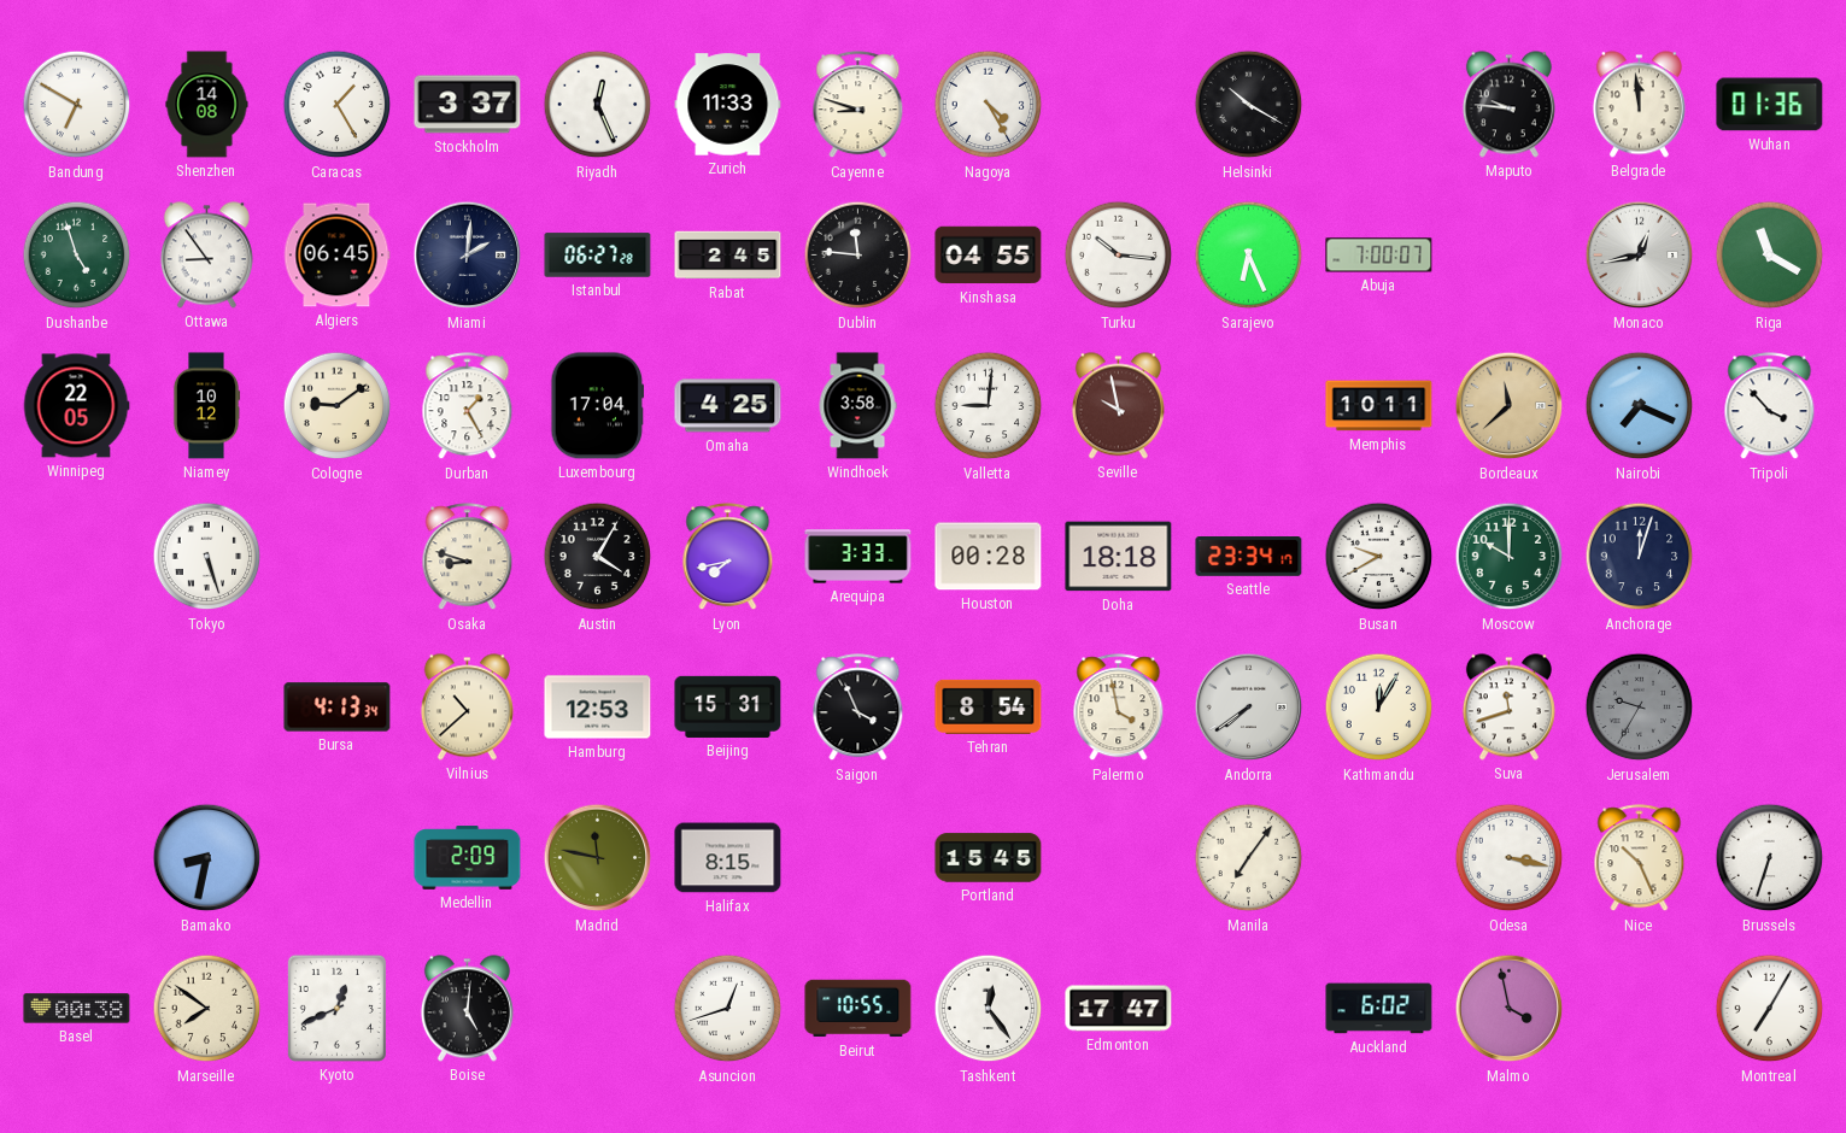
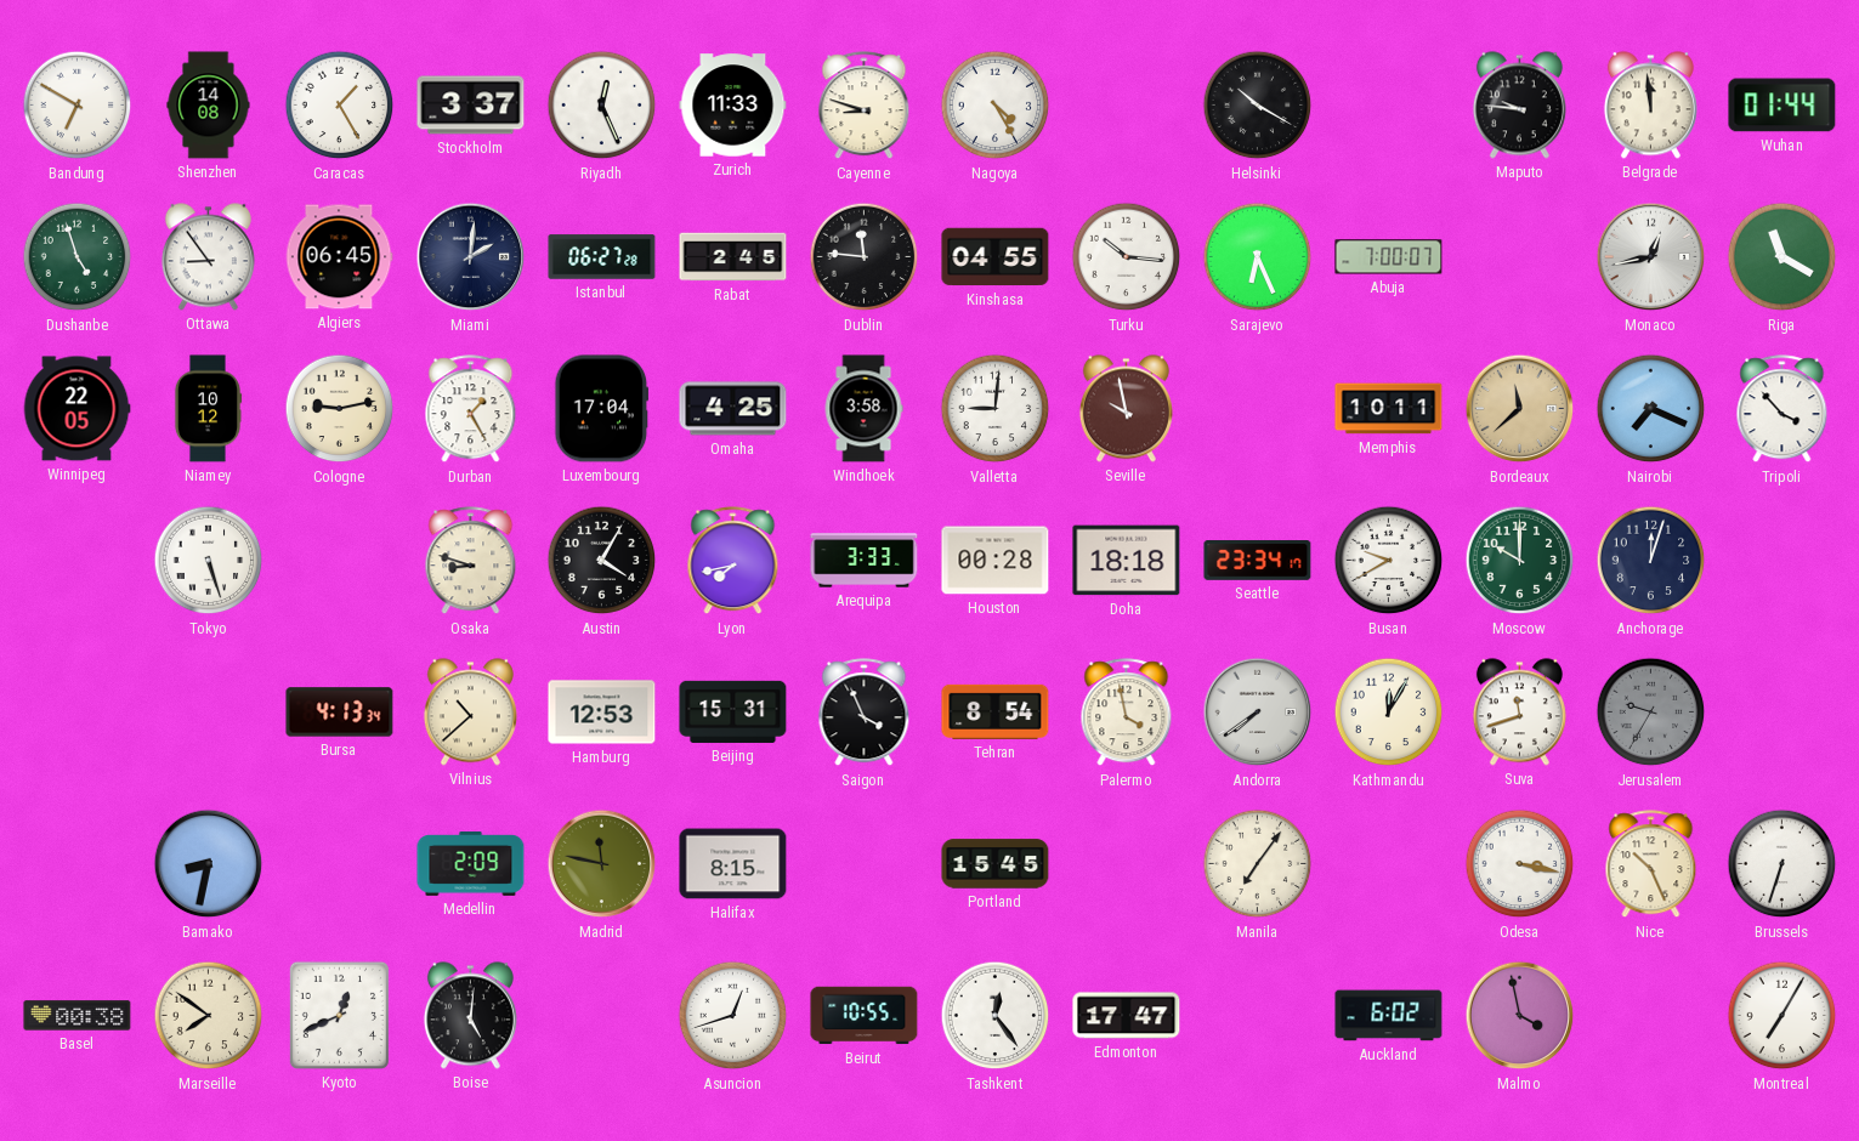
Wuhan: 01:36 -> 01:44 (1783, 106)
Cologne: 9:09 -> 9:13 (340, 409)
